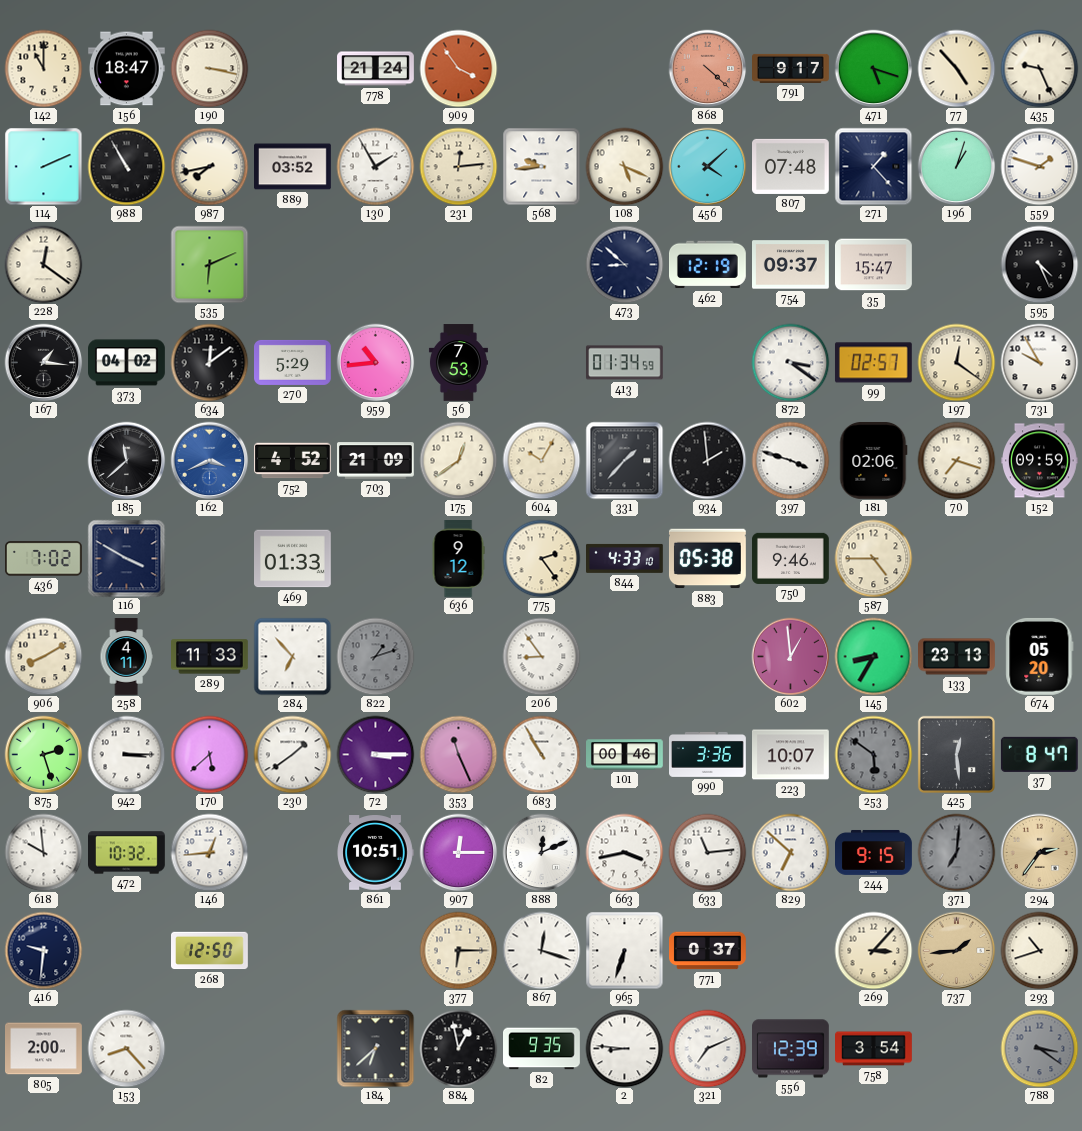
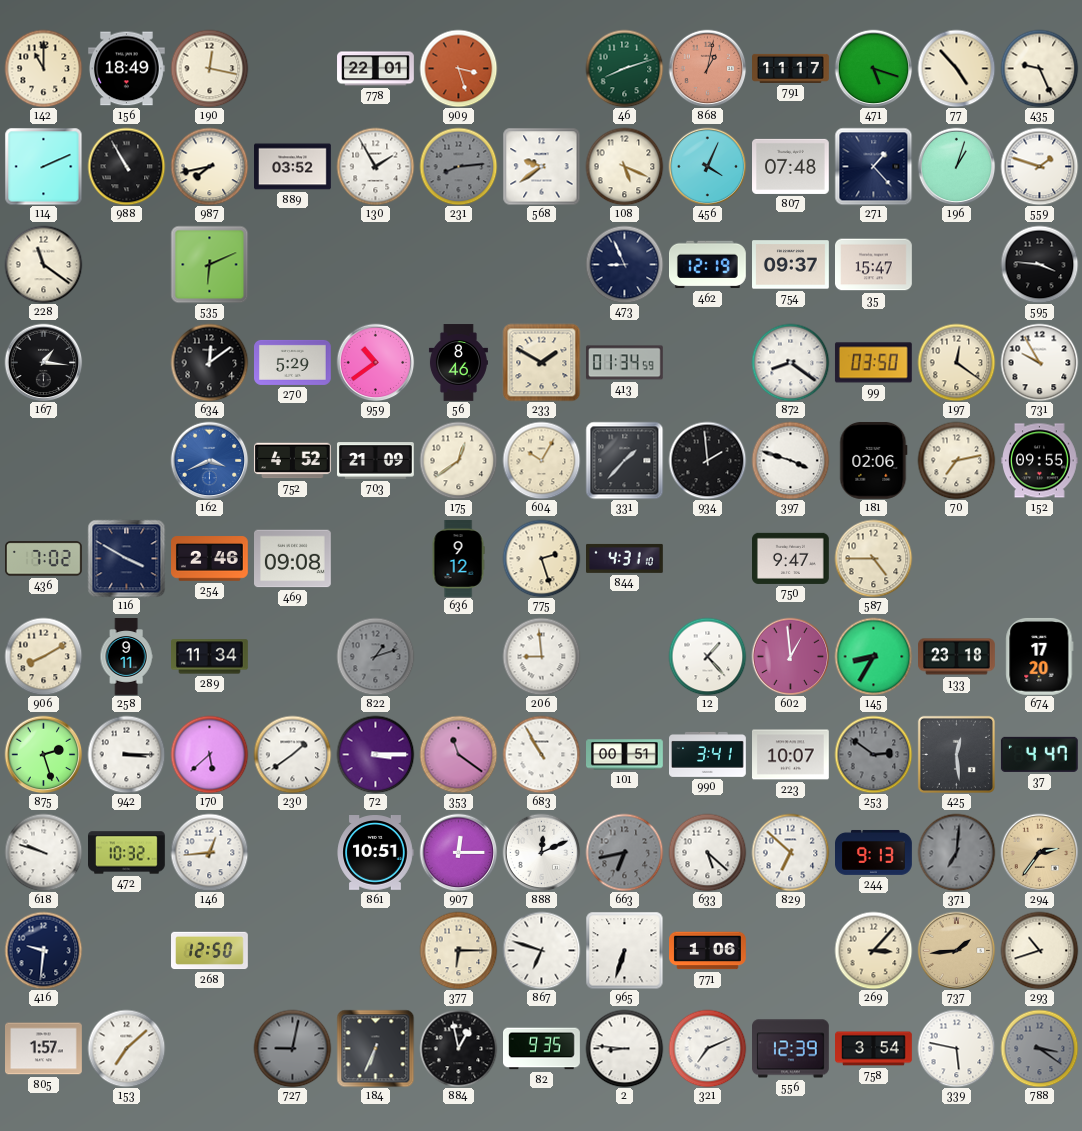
156: 18:47 -> 18:49 (127, 69)
190: 3:17 -> 12:17 (209, 68)
778: 21:24 -> 22:01 (376, 69)
909: 3:54 -> 3:27 (458, 68)
46: none -> 8:12 (624, 68)
868: 4:22 -> 1:02 (707, 68)
791: 9:17 -> 11:17 (791, 68)
231: 12:14 -> 8:14 (458, 166)
231 dial: cream -> grey (458, 166)
568: 9:44 -> 9:39 (541, 166)
456: 4:08 -> 4:04 (707, 166)
228: 12:21 -> 11:21 (43, 264)
473: 8:52 -> 8:56 (624, 264)
595: 4:26 -> 3:46 (1039, 264)
373: 04:02 -> none (127, 363)
959: 10:44 -> 10:39 (375, 362)
56: 7:53 -> 8:46 (458, 363)
233: none -> 1:50 (541, 362)
872: 3:21 -> 8:21 (790, 362)
99: 02:57 -> 03:50 (873, 363)
185: 11:38 -> none (126, 460)
70: 7:18 -> 7:13 (956, 460)
152: 09:59 -> 09:55 (1040, 461)
254: none -> 2:46 (210, 559)
469: 01:33 -> 09:08 (293, 559)
775: 2:24 -> 2:27 (541, 558)
844: 4:33 -> 4:31 (625, 558)
883: 05:38 -> none (707, 559)
750: 9:46 -> 9:47 (791, 558)
258: 4:11 -> 9:11 (126, 657)
289: 11:33 -> 11:34 (210, 657)
284: 6:53 -> none (292, 656)
206: 8:54 -> 8:59 (541, 656)
12: none -> 1:23 (707, 656)
133: 23:13 -> 23:18 (957, 657)
674: 05:20 -> 17:20 (1040, 656)
353: 11:26 -> 11:21 (458, 754)
101: 00:46 -> 00:51 (625, 755)
990: 3:36 -> 3:41 (708, 754)
253: 5:51 -> 2:51 (873, 754)
37: 8:47 -> 4:47 (1039, 754)
618: 9:59 -> 9:48 (43, 852)
663: 3:43 -> 6:43 (624, 852)
663 dial: white -> grey (624, 852)
633: 11:14 -> 5:22 (707, 852)
244: 9:15 -> 9:13 (874, 852)
867: 12:18 -> 6:48 (541, 950)
771: 0:37 -> 1:06 (708, 951)
805: 2:00 -> 1:57 (44, 1049)
153: 8:23 -> 7:08 (126, 1048)
727: none -> 9:02 (292, 1048)
184: 6:38 -> 6:34 (375, 1048)
339: none -> 5:47 (956, 1048)
